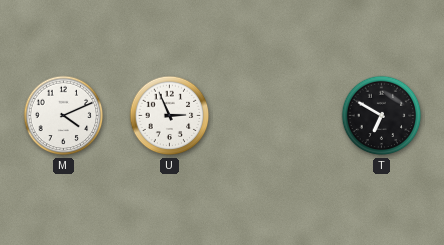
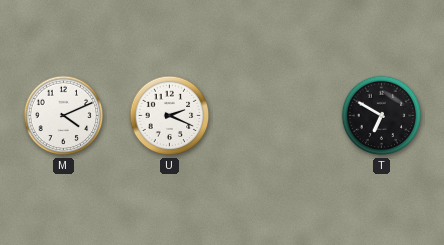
U: 2:56 -> 2:19 (170, 116)
